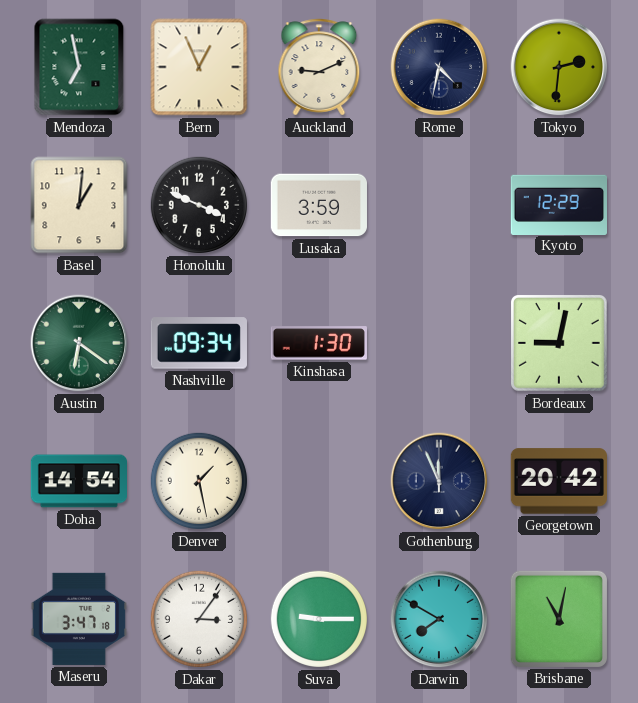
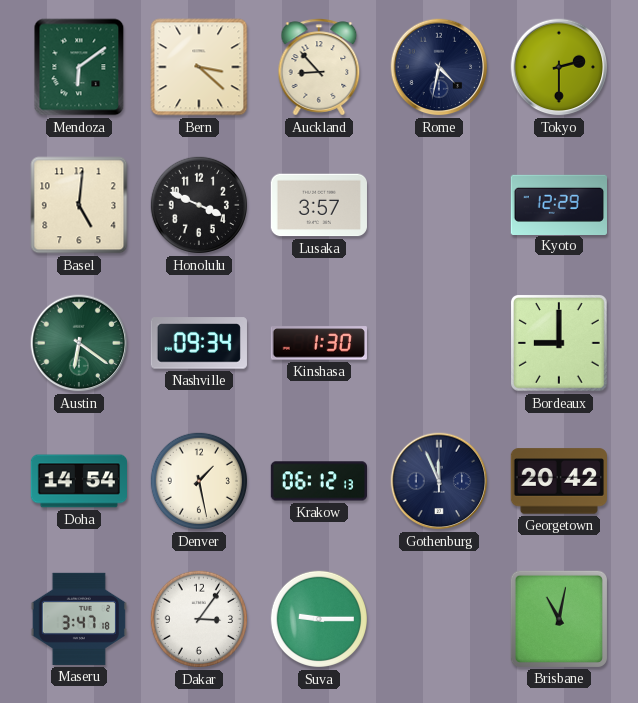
Mendoza: 6:58 -> 6:09 (79, 67)
Bern: 12:56 -> 3:22 (199, 67)
Auckland: 9:11 -> 8:53 (319, 67)
Tokyo: 2:31 -> 2:30 (559, 67)
Basel: 1:01 -> 5:01 (79, 205)
Lusaka: 3:59 -> 3:57 (318, 205)
Bordeaux: 9:02 -> 9:00 (560, 344)
Krakow: none -> 06:12 (318, 481)
Darwin: 7:50 -> none (439, 619)
